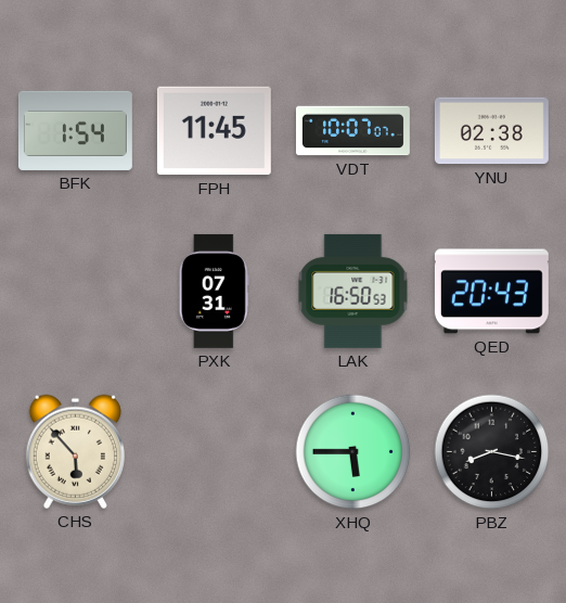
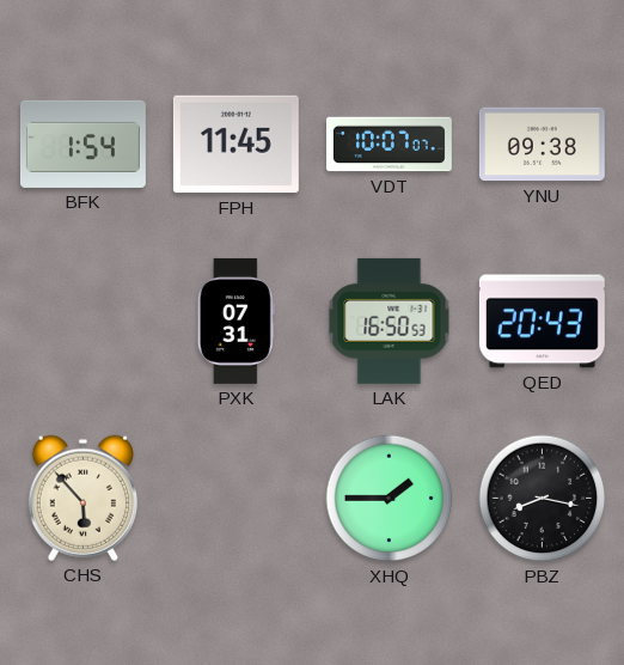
YNU: 02:38 -> 09:38 (542, 145)
XHQ: 5:45 -> 1:45 (390, 499)
